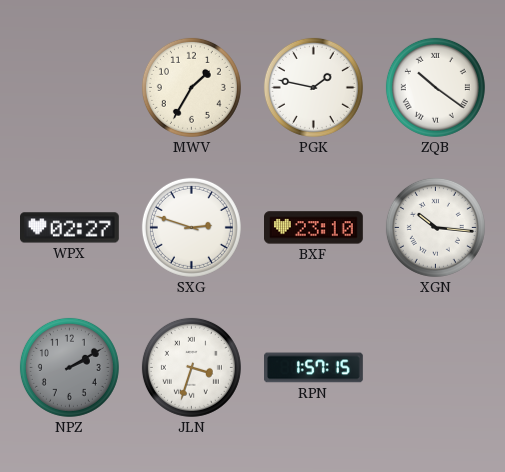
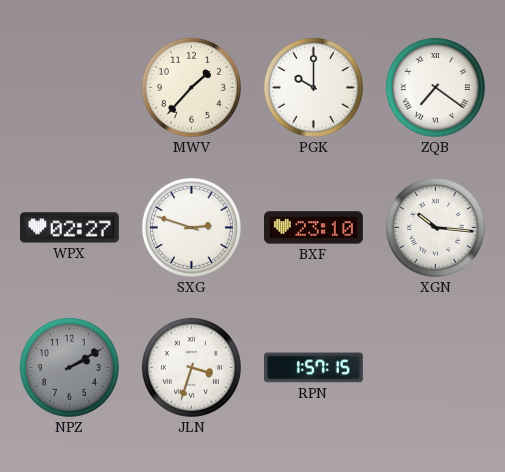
MWV: 1:35 -> 1:37 (191, 87)
PGK: 1:47 -> 10:00 (313, 87)
ZQB: 10:21 -> 7:21 (435, 87)
